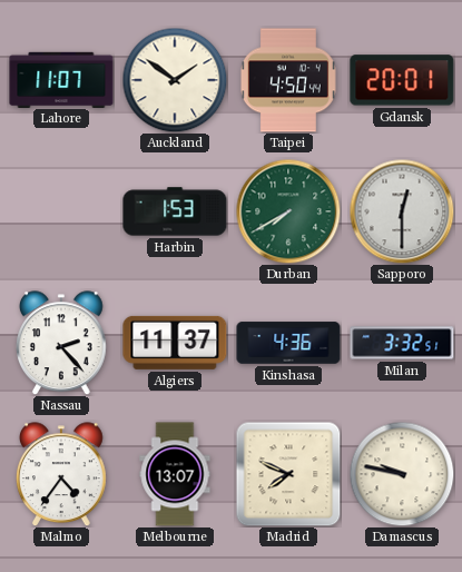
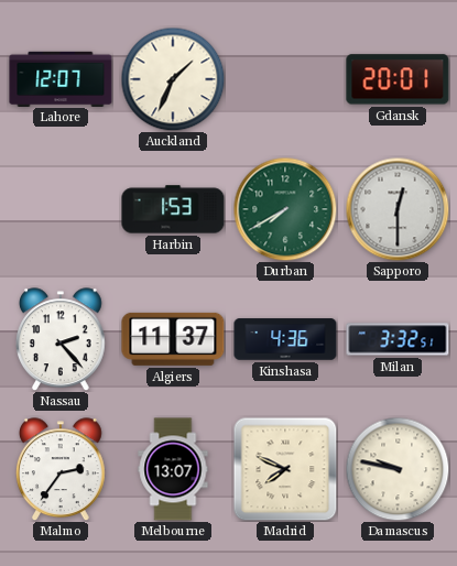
Lahore: 11:07 -> 12:07 (61, 78)
Auckland: 1:51 -> 1:34 (173, 79)
Taipei: 4:50 -> none (288, 80)
Malmo: 4:36 -> 2:36 (62, 469)
